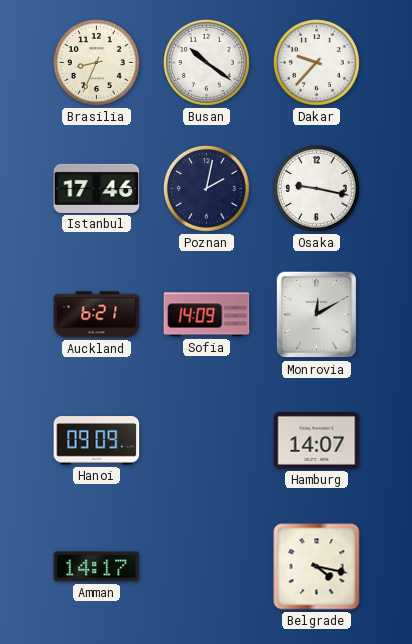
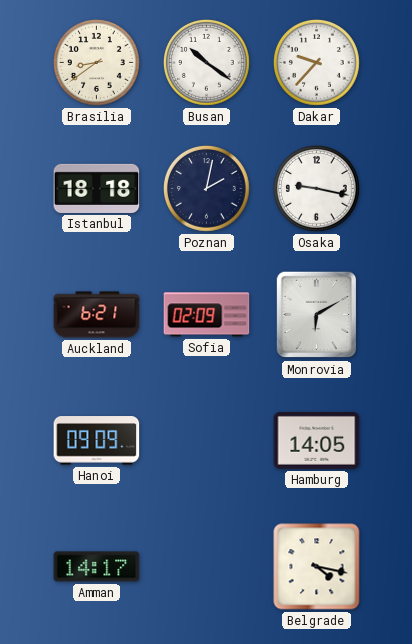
Brasilia: 8:34 -> 8:39 (96, 62)
Istanbul: 17:46 -> 18:18 (97, 188)
Sofia: 14:09 -> 02:09 (207, 315)
Monrovia: 12:10 -> 6:10 (317, 315)
Hamburg: 14:07 -> 14:05 (317, 440)
